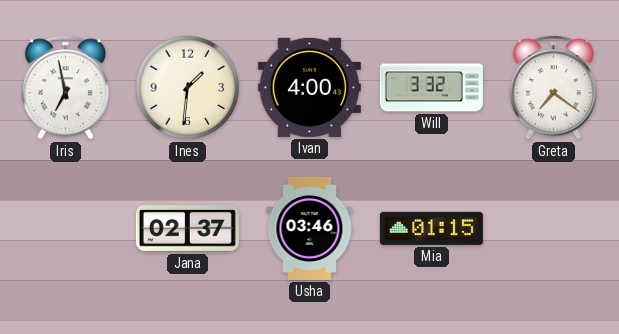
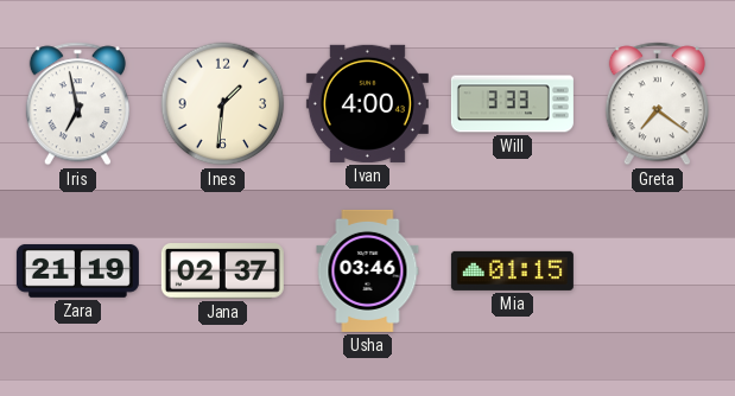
Will: 3:32 -> 3:33 (512, 104)
Zara: none -> 21:19 (77, 270)
